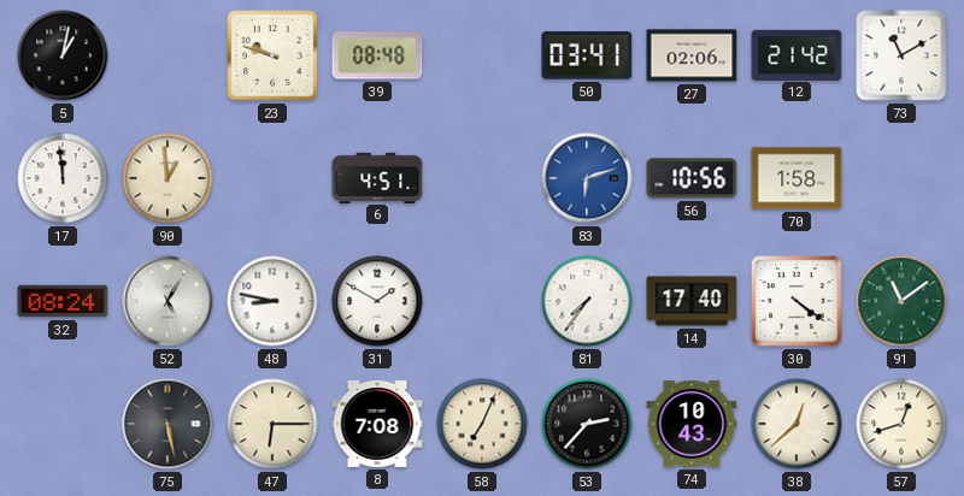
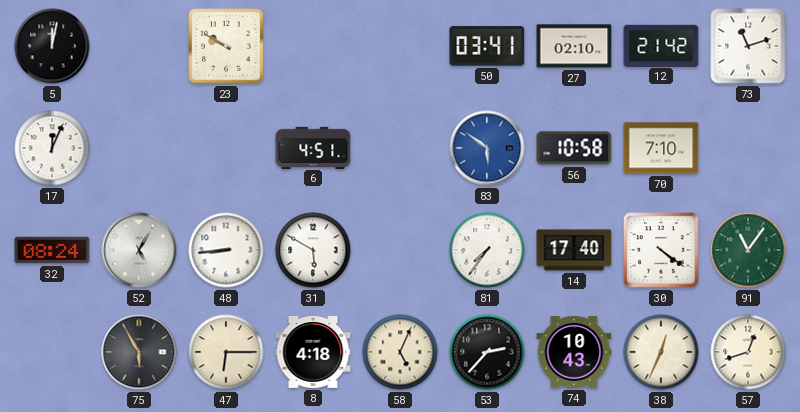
5: 1:02 -> 12:02 (52, 46)
23: 9:48 -> 9:50 (226, 46)
39: 08:48 -> none (377, 55)
27: 02:06 -> 02:10 (574, 46)
73: 11:10 -> 11:12 (748, 46)
17: 11:59 -> 12:04 (52, 148)
90: 12:59 -> none (167, 178)
83: 6:12 -> 5:51 (487, 148)
56: 10:56 -> 10:58 (574, 148)
70: 1:58 -> 7:10 (661, 148)
48: 8:47 -> 8:44 (226, 250)
31: 1:50 -> 5:50 (313, 250)
91: 11:09 -> 11:06 (748, 250)
75: 5:28 -> 5:55 (139, 352)
8: 7:08 -> 4:18 (313, 353)
58: 7:04 -> 5:04 (400, 352)
38: 12:38 -> 12:34 (661, 352)
